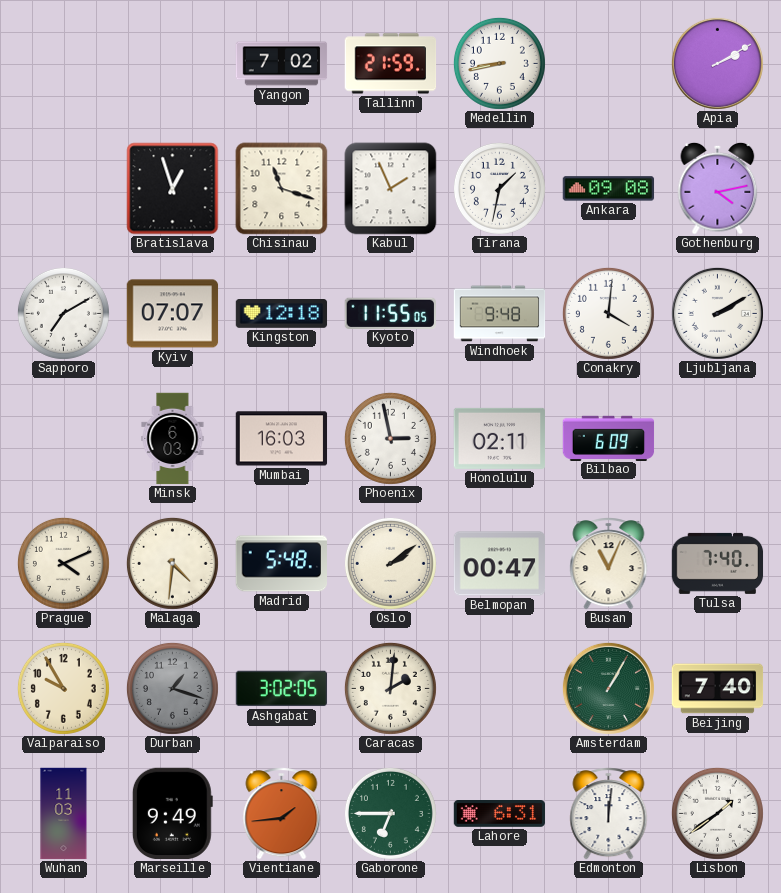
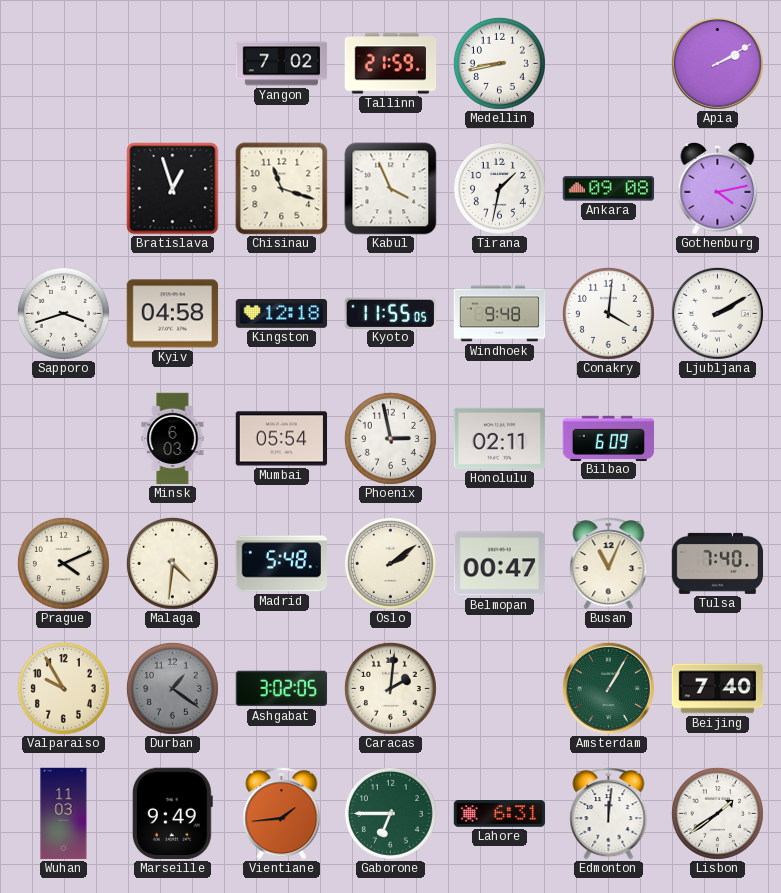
Kabul: 1:56 -> 3:56 (391, 189)
Sapporo: 7:10 -> 3:42 (63, 313)
Kyiv: 07:07 -> 04:58 (173, 314)
Mumbai: 16:03 -> 05:54 (282, 439)
Durban: 1:18 -> 1:21 (172, 688)
